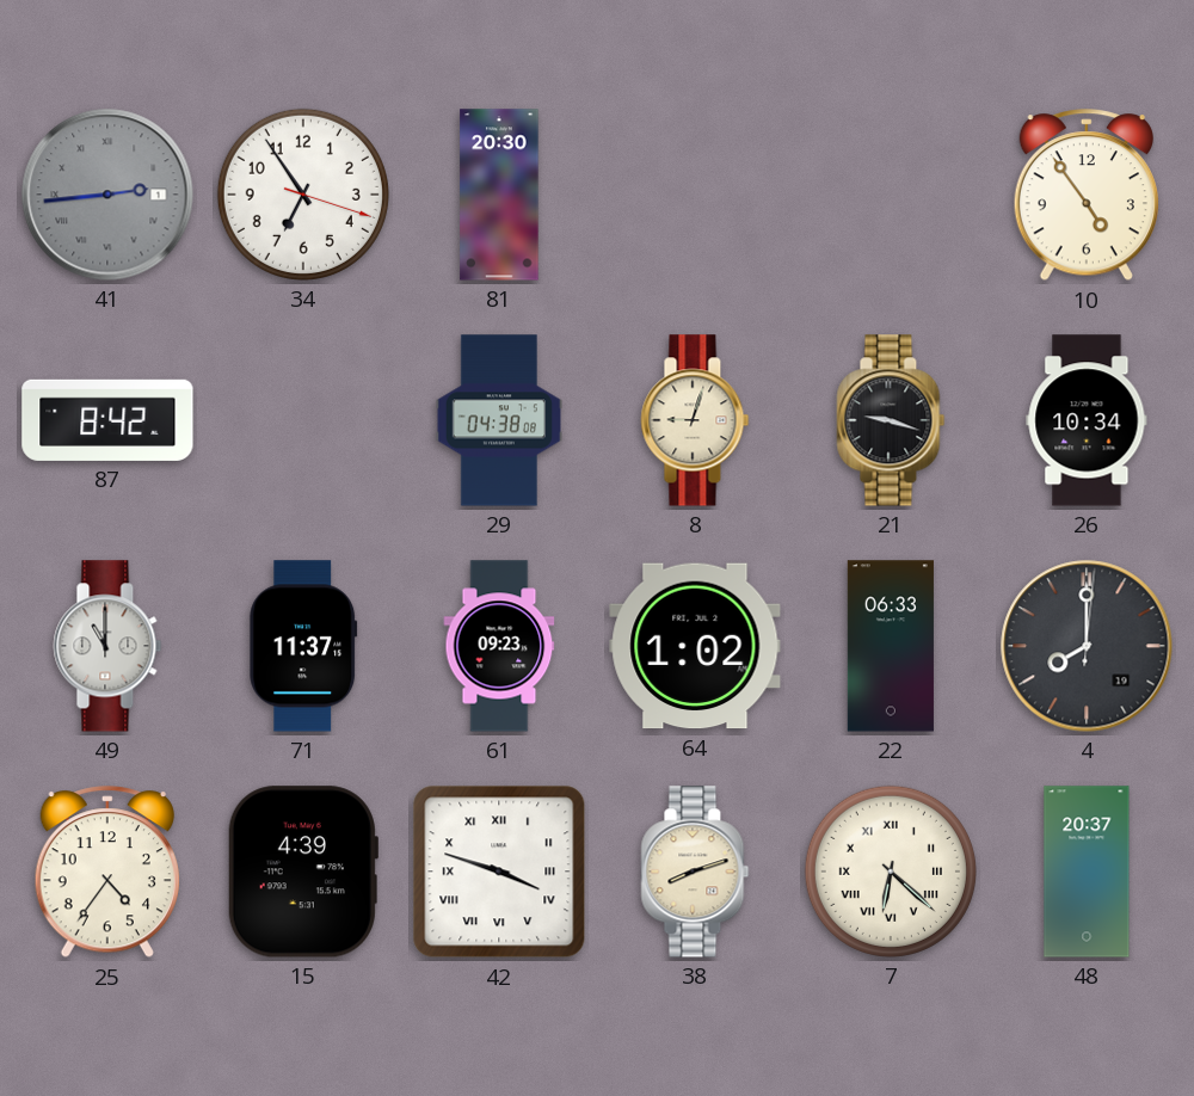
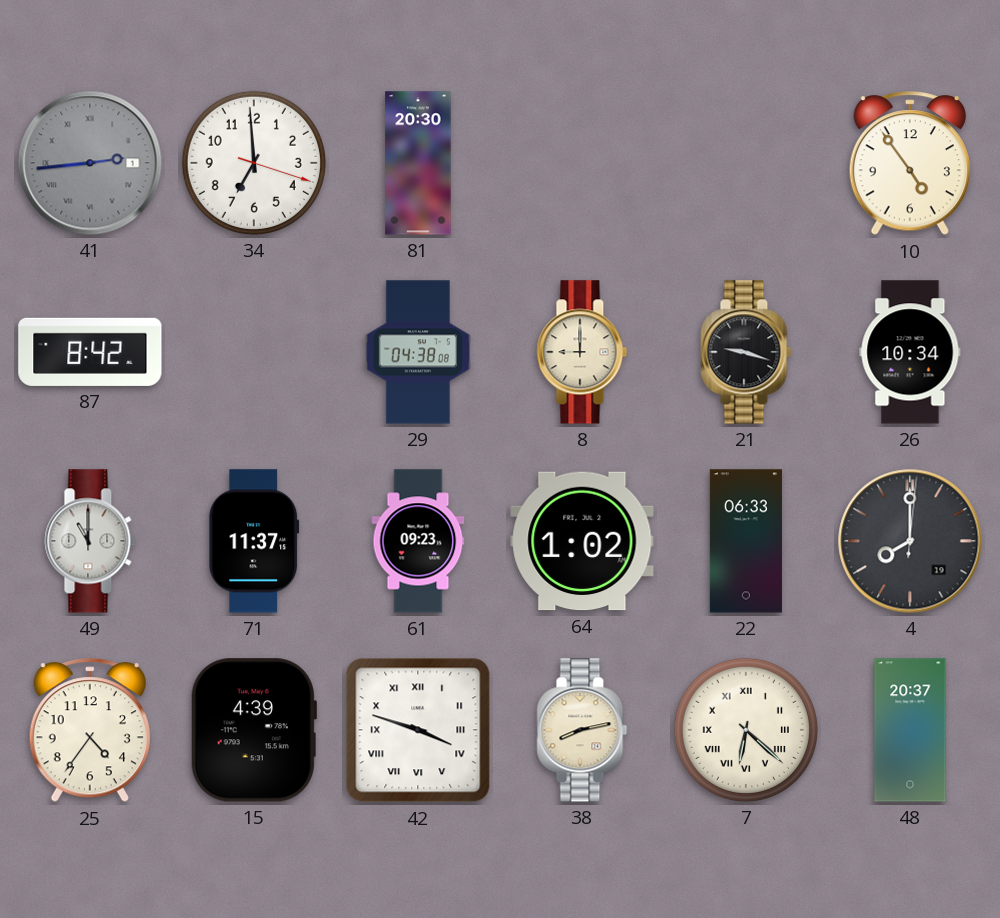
34: 6:54 -> 6:59 (254, 163)
8: 9:03 -> 9:00 (582, 352)
38: 8:12 -> 8:13 (582, 730)
